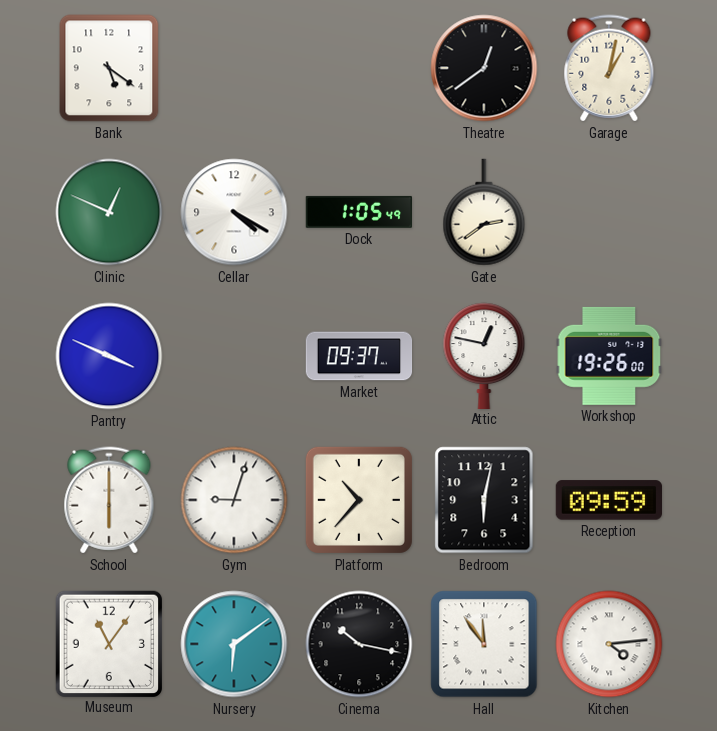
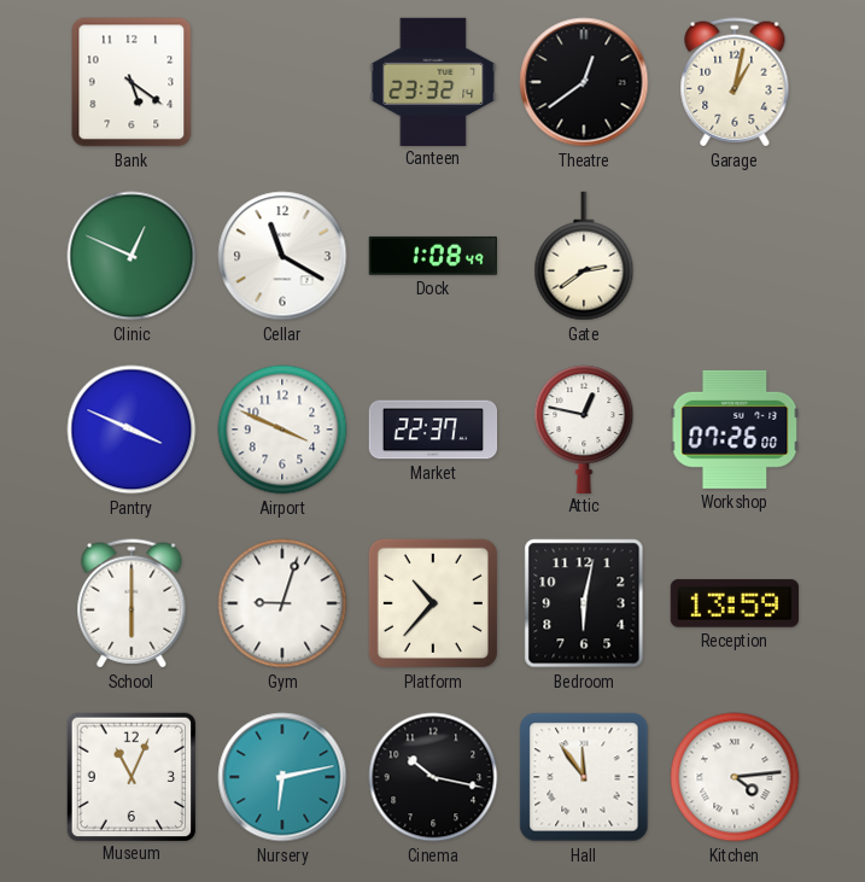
Canteen: none -> 23:32 (433, 81)
Cellar: 4:20 -> 11:20 (282, 256)
Dock: 1:05 -> 1:08 (432, 256)
Airport: none -> 3:49 (282, 430)
Market: 09:37 -> 22:37 (433, 430)
Workshop: 19:26 -> 07:26 (735, 430)
Reception: 09:59 -> 13:59 (734, 603)
Museum: 11:06 -> 11:04 (130, 776)
Nursery: 6:09 -> 6:13 (282, 777)
